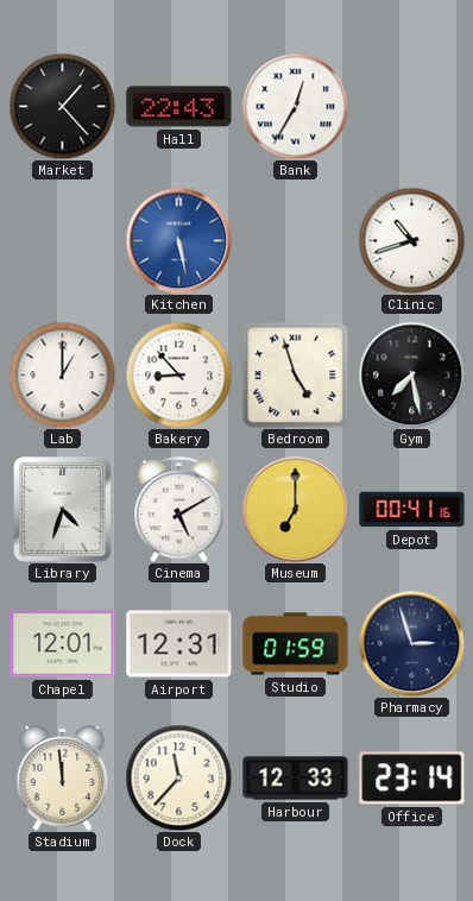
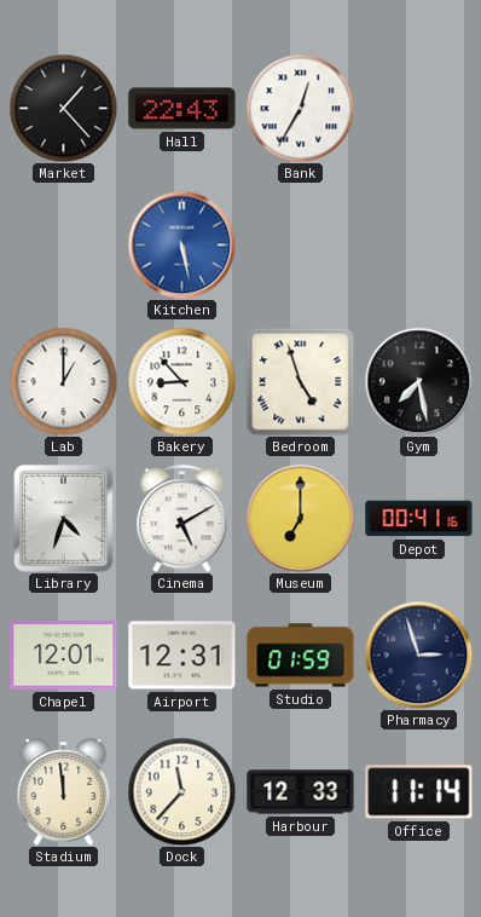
Clinic: 10:42 -> none (411, 240)
Office: 23:14 -> 11:14 (419, 792)
